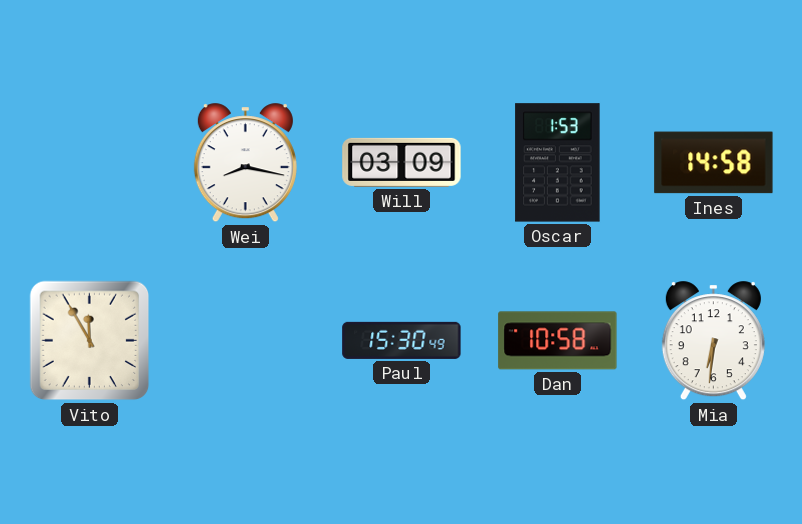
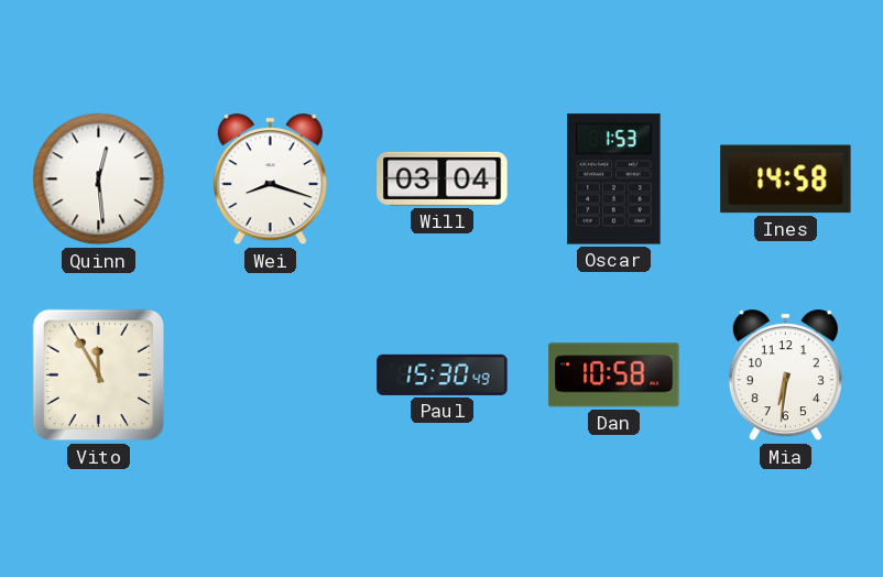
Quinn: none -> 12:29 (99, 179)
Wei: 8:17 -> 8:18 (270, 179)
Will: 03:09 -> 03:04 (443, 178)
